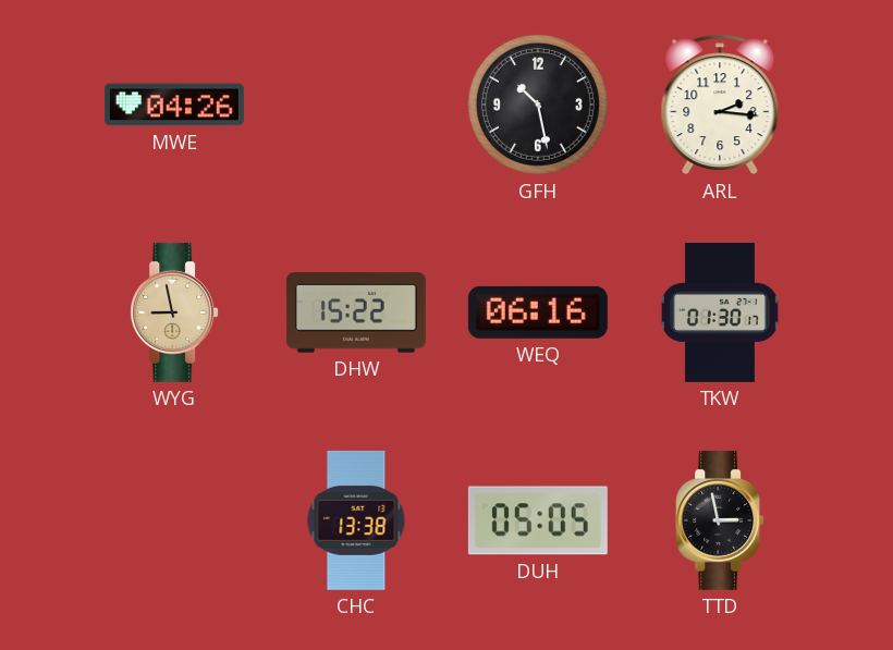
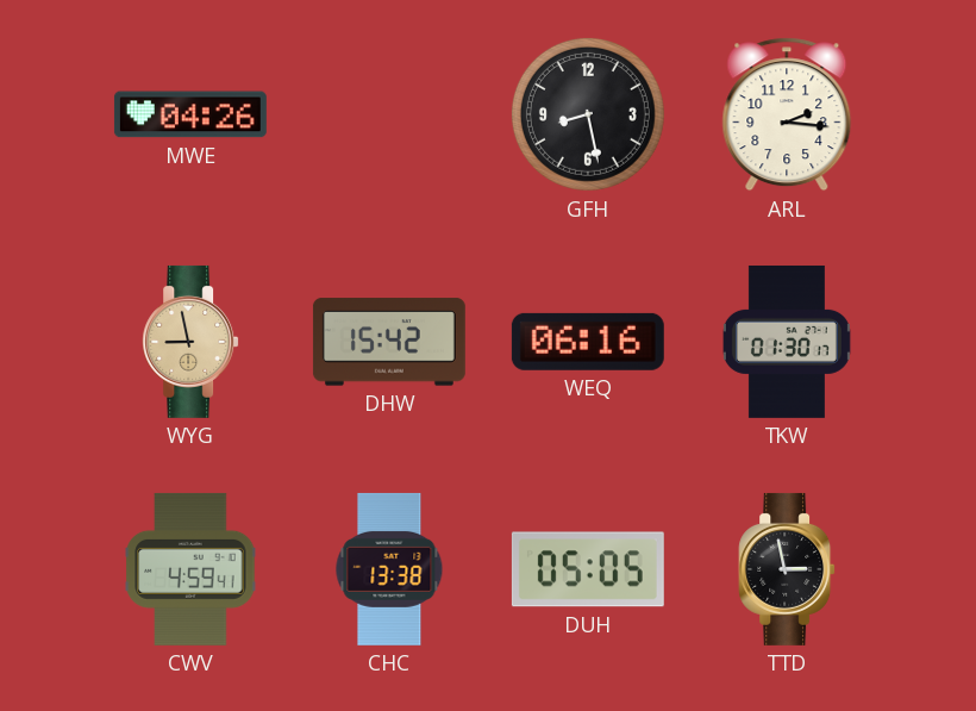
GFH: 10:28 -> 8:28 (588, 114)
DHW: 15:22 -> 15:42 (389, 342)
CWV: none -> 4:59 (190, 569)
